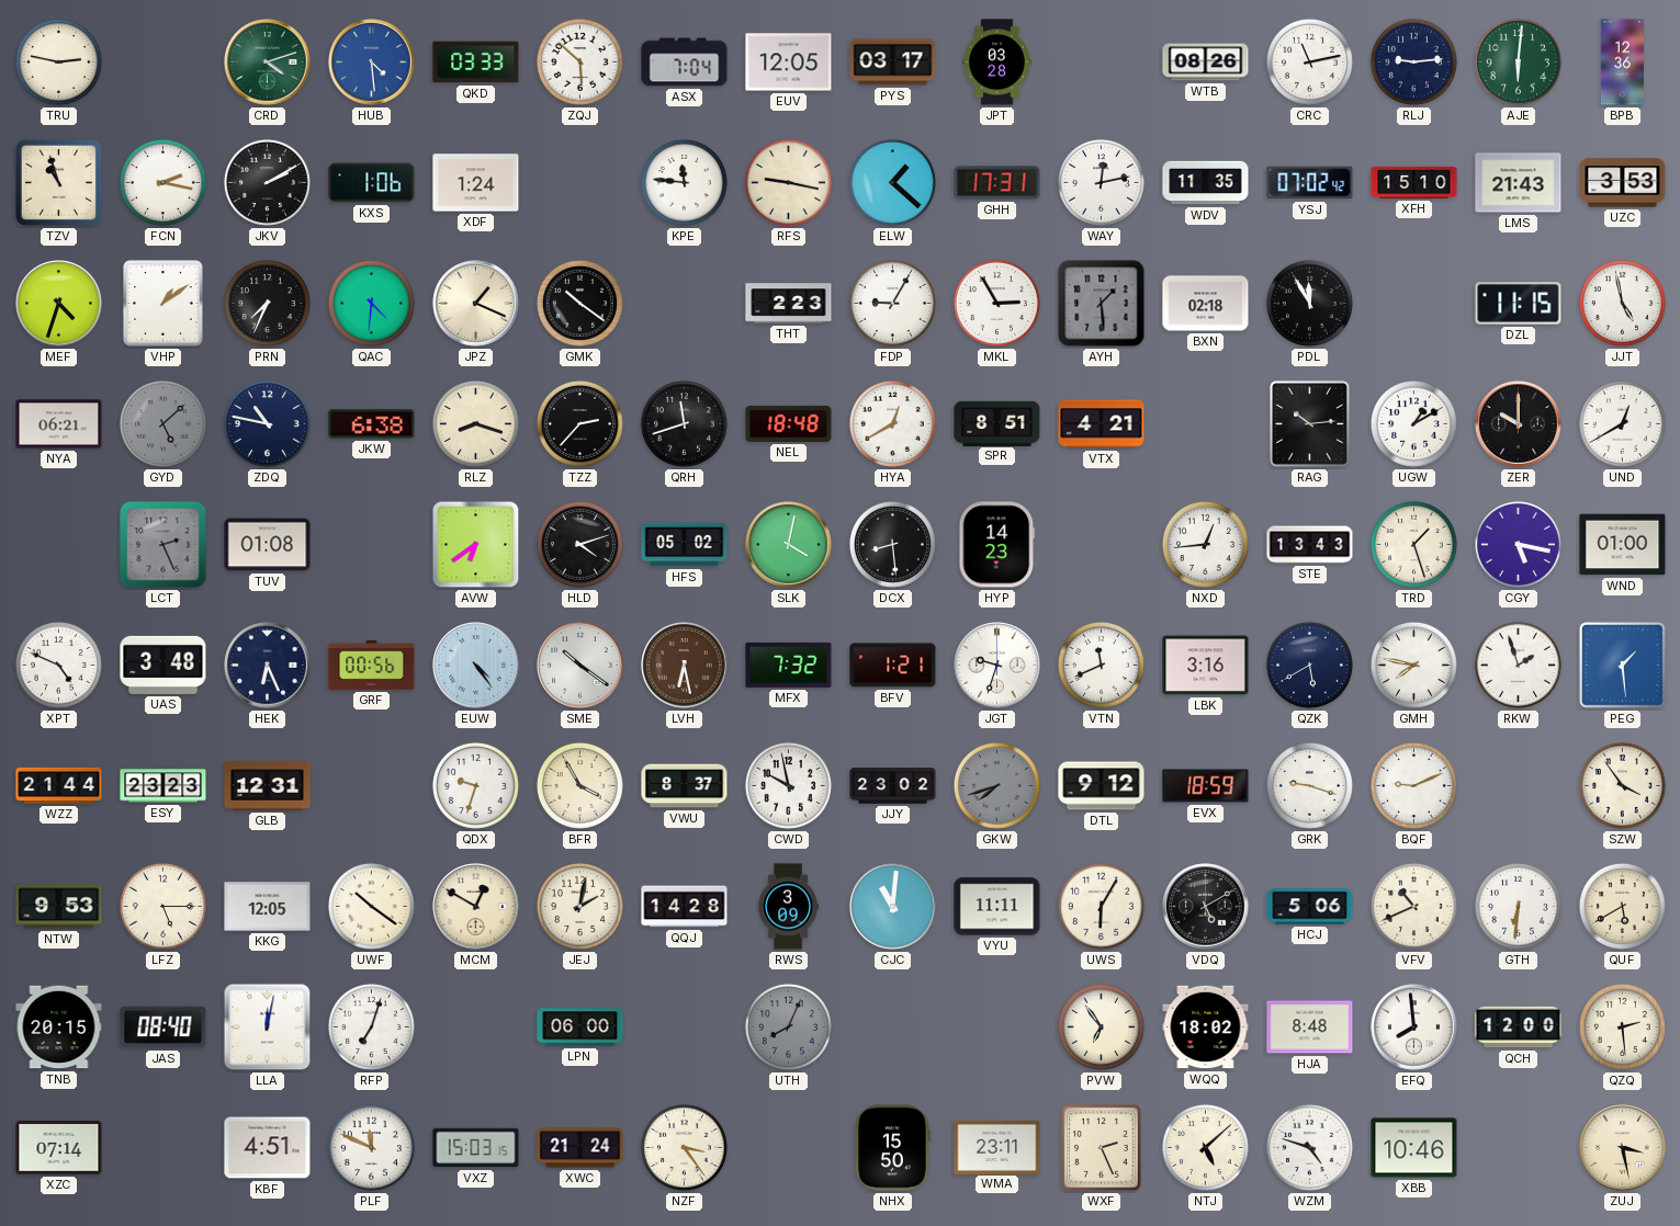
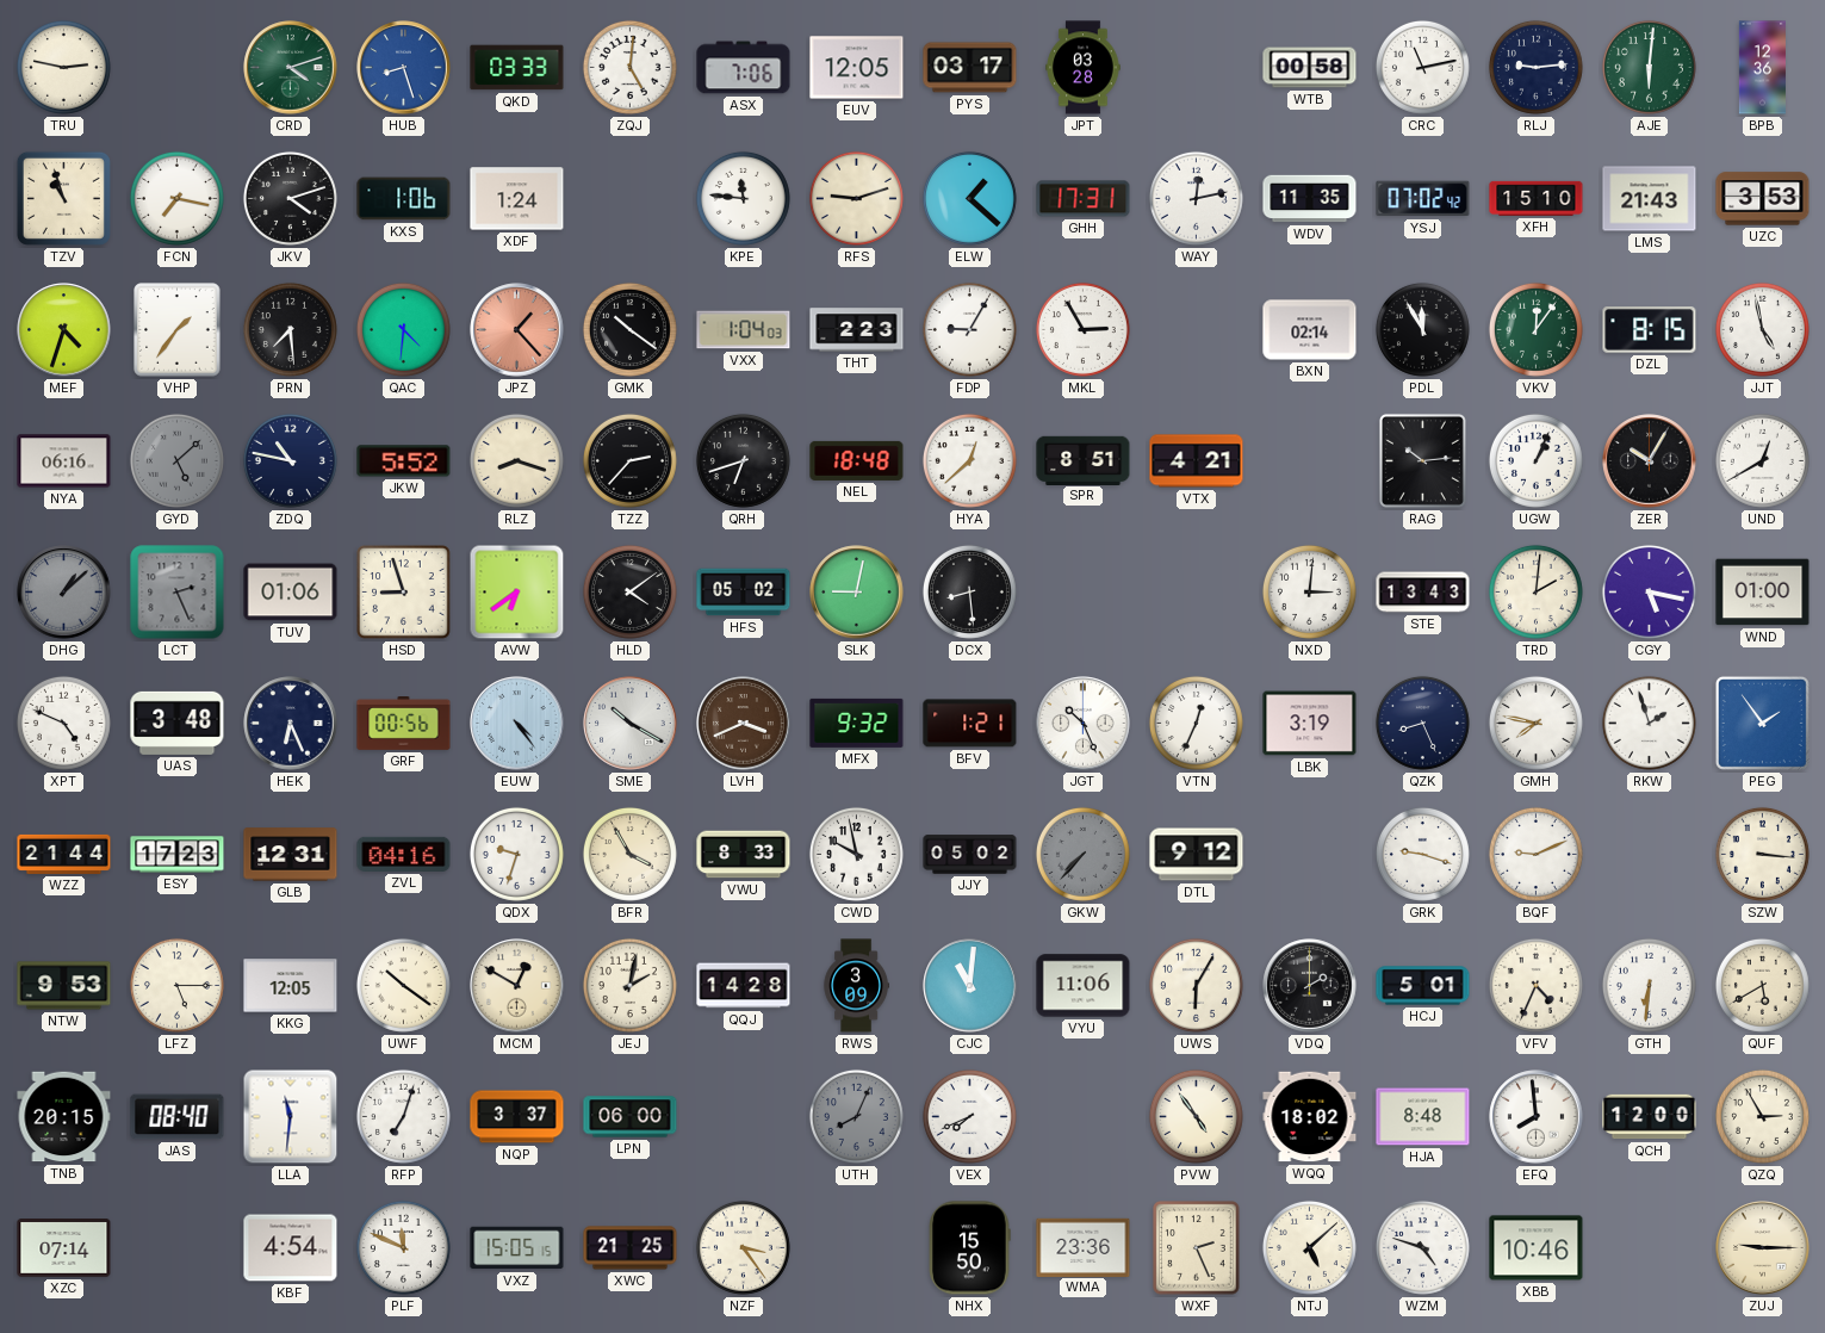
HUB: 4:29 -> 8:27 (404, 68)
ZQJ: 5:52 -> 5:01 (629, 67)
ASX: 7:04 -> 7:06 (744, 68)
WTB: 08:26 -> 00:58 (1310, 68)
FCN: 2:17 -> 7:17 (176, 198)
JKV: 2:10 -> 4:12 (290, 198)
RFS: 9:17 -> 9:12 (856, 198)
VHP: 1:09 -> 1:36 (178, 330)
PRN: 7:34 -> 7:29 (290, 329)
JPZ: 1:19 -> 1:23 (517, 330)
JPZ dial: cream -> salmon (517, 330)
VXX: none -> 1:04 (744, 330)
AYH: 1:29 -> none (1102, 304)
BXN: 02:18 -> 02:14 (1310, 330)
VKV: none -> 12:06 (1535, 329)
DZL: 11:15 -> 8:15 (1650, 330)
NYA: 06:21 -> 06:16 (64, 461)
JKW: 6:38 -> 5:52 (404, 461)
QRH: 11:42 -> 6:42 (743, 460)
HYA: 12:40 -> 12:38 (969, 460)
UGW: 1:10 -> 1:04 (1535, 460)
ZER: 10:00 -> 10:05 (1650, 461)
DHG: none -> 1:08 (64, 593)
TUV: 01:08 -> 01:06 (291, 593)
HSD: none -> 8:57 (404, 593)
HLD: 4:12 -> 4:09 (629, 591)
SLK: 4:02 -> 9:02 (857, 593)
HYP: 14:23 -> none (997, 545)
NXD: 12:44 -> 3:01 (1309, 591)
TRD: 1:27 -> 2:01 (1535, 591)
SME: 10:21 -> 10:20 (631, 724)
LVH: 6:28 -> 3:41 (744, 724)
MFX: 7:32 -> 9:32 (857, 723)
JGT: 9:33 -> 10:26 (1084, 724)
VTN: 11:41 -> 12:34 (1196, 723)
LBK: 3:16 -> 3:19 (1310, 724)
QZK: 5:40 -> 8:26 (1422, 723)
PEG: 1:29 -> 1:54 (1762, 723)
ESY: 23:23 -> 17:23 (178, 855)
ZVL: none -> 04:16 (404, 854)
VWU: 8:37 -> 8:33 (744, 855)
JJY: 23:02 -> 05:02 (970, 855)
GKW: 7:42 -> 7:37 (1082, 854)
EVX: 18:59 -> none (1206, 786)
SZW: 3:54 -> 3:16 (1762, 854)
VYU: 11:11 -> 11:06 (1084, 986)
VDQ: 5:10 -> 2:00 (1310, 986)
HCJ: 5:06 -> 5:01 (1423, 986)
VFV: 10:41 -> 4:34 (1535, 985)
LLA: 12:02 -> 11:31 (291, 1117)
NQP: none -> 3:37 (517, 1117)
VEX: none -> 7:41 (969, 1116)
PVW: 6:54 -> 4:54 (1196, 1116)
QZQ: 2:29 -> 2:55 (1762, 1116)
KBF: 4:51 -> 4:54 (291, 1248)
VXZ: 15:03 -> 15:05 (517, 1248)
XWC: 21:24 -> 21:25 (631, 1248)
WMA: 23:11 -> 23:36 (1084, 1247)
ZUJ: 3:28 -> 9:15 (1763, 1248)
